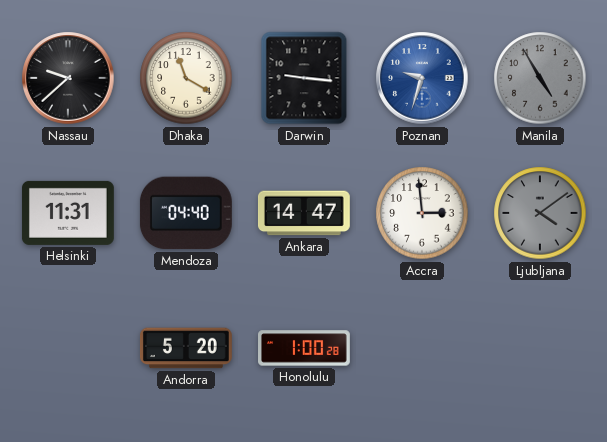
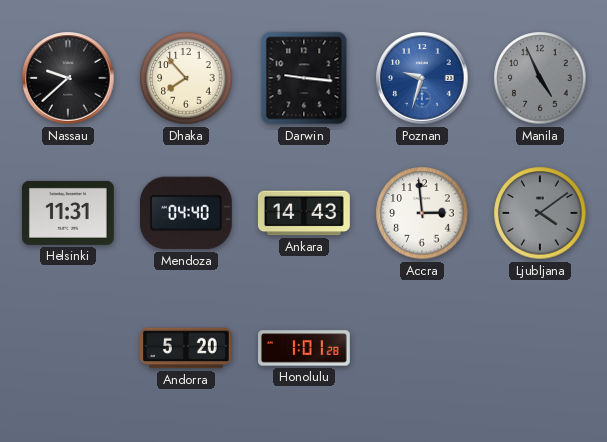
Dhaka: 11:20 -> 7:53 (186, 78)
Manila: 4:55 -> 4:56 (540, 78)
Ankara: 14:47 -> 14:43 (304, 213)
Honolulu: 1:00 -> 1:01 (305, 348)
